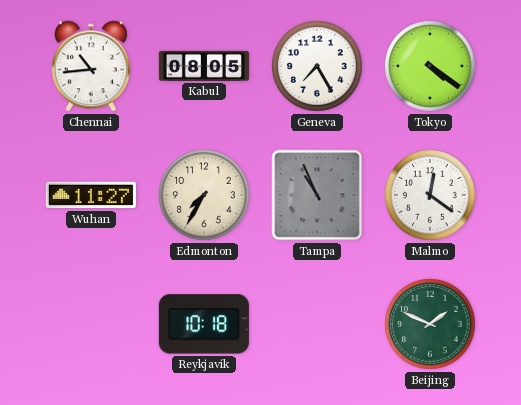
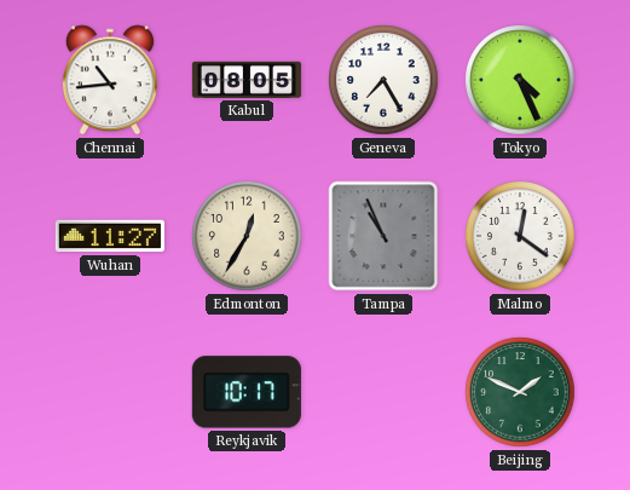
Tokyo: 4:21 -> 4:26 (520, 80)
Edmonton: 7:35 -> 12:35 (247, 236)
Reykjavik: 10:18 -> 10:17 (247, 392)
